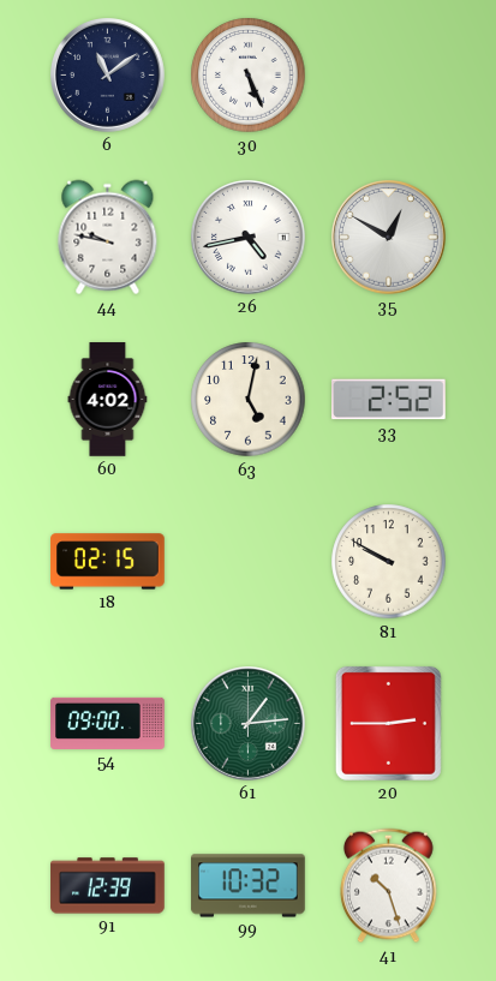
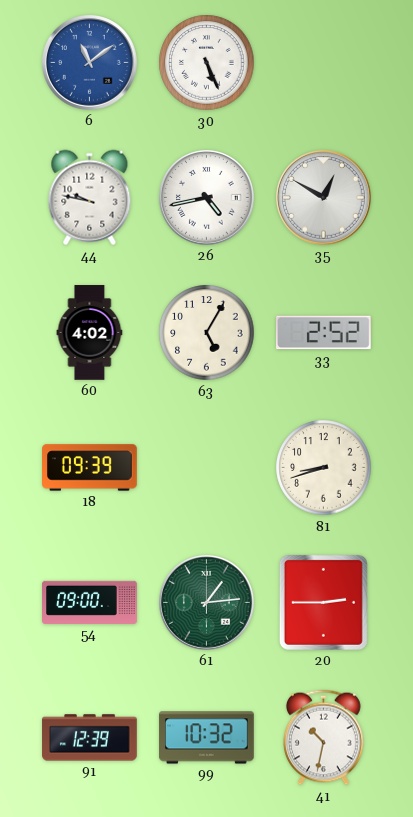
6 dial: navy -> blue (90, 63)
63: 5:02 -> 5:05 (207, 333)
18: 02:15 -> 09:39 (90, 468)
81: 9:50 -> 8:42 (324, 468)
41: 10:27 -> 10:32 (324, 738)
